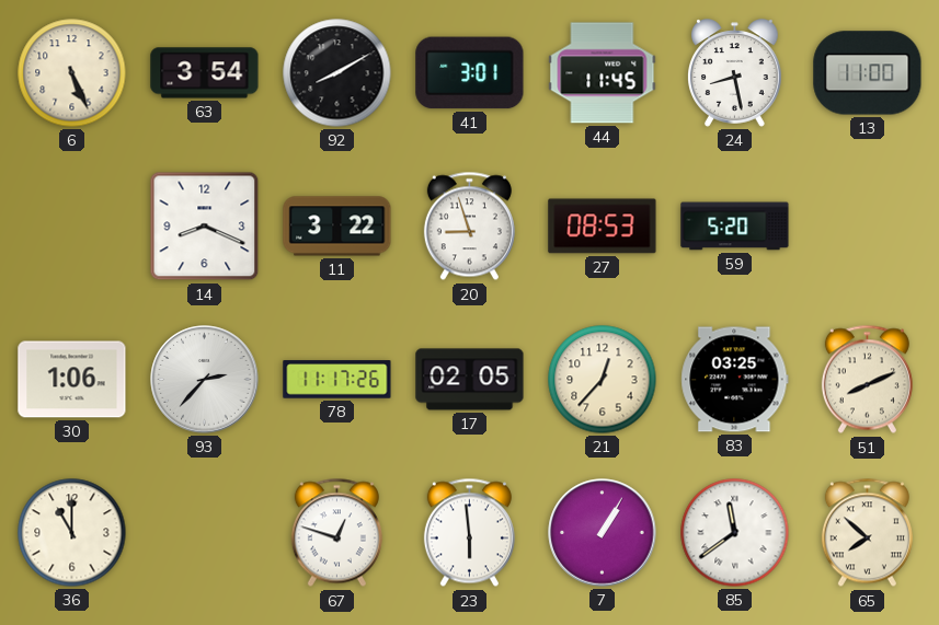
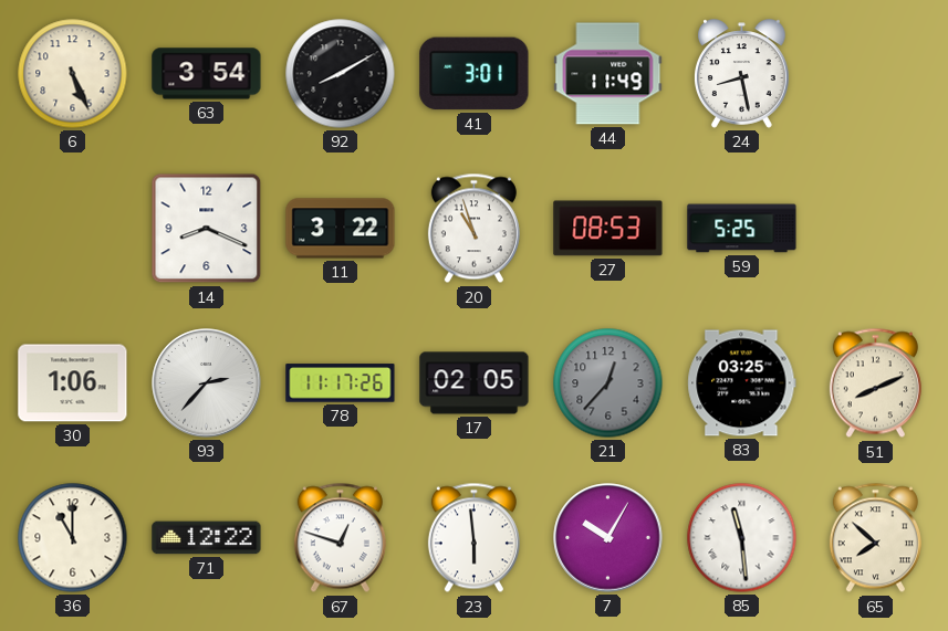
44: 11:45 -> 11:49 (608, 74)
13: 11:00 -> none (868, 73)
20: 8:57 -> 10:57 (473, 229)
59: 5:20 -> 5:25 (742, 229)
21 dial: cream -> grey (608, 383)
71: none -> 12:22 (207, 538)
7: 1:05 -> 10:05 (608, 538)
85: 11:39 -> 11:29 (742, 538)
